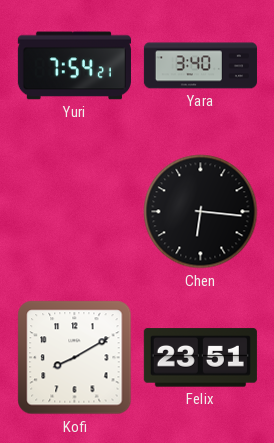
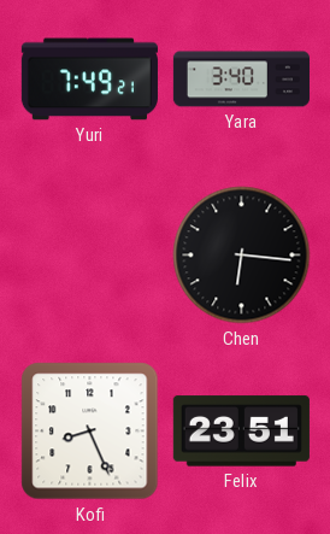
Yuri: 7:54 -> 7:49 (89, 80)
Kofi: 8:10 -> 8:26 (90, 432)
